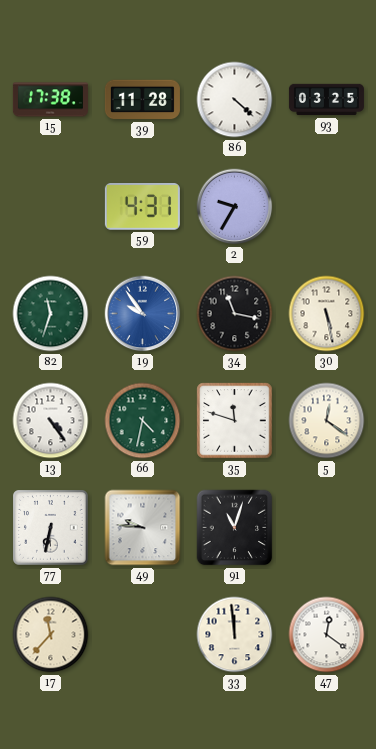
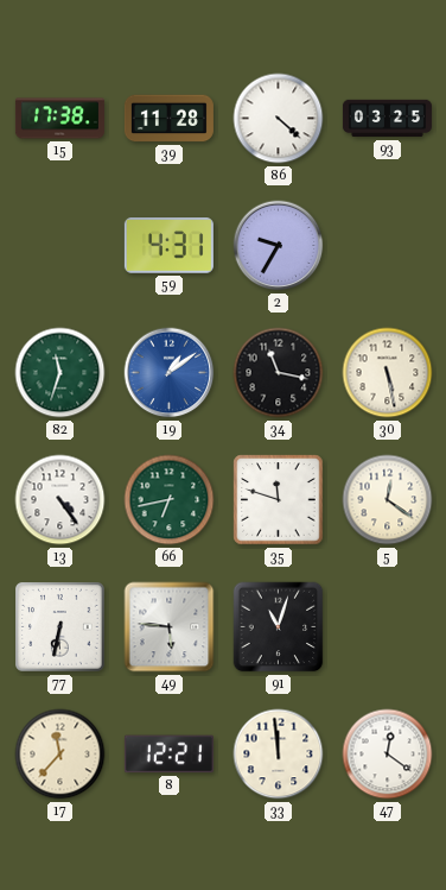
19: 9:54 -> 1:09 (170, 373)
66: 4:32 -> 6:43 (170, 500)
49: 9:46 -> 5:46 (170, 627)
8: none -> 12:21 (168, 755)
